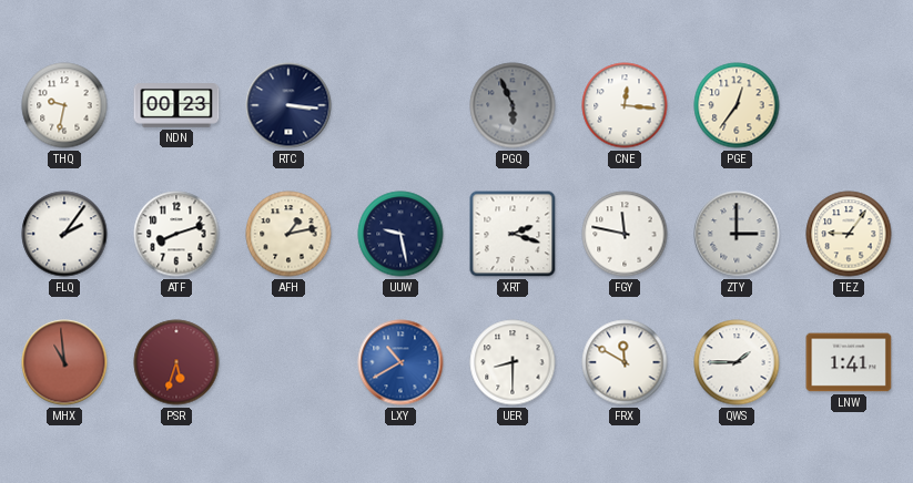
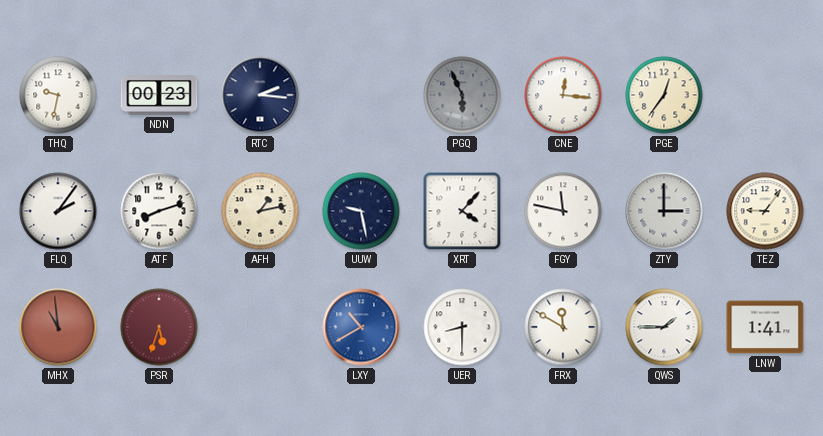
RTC: 3:16 -> 2:16 (260, 95)
XRT: 2:18 -> 4:07 (462, 211)
